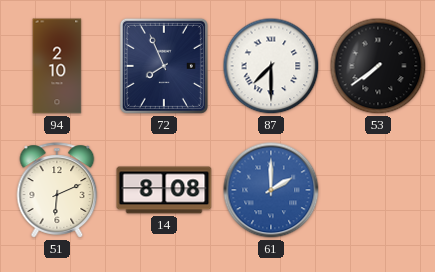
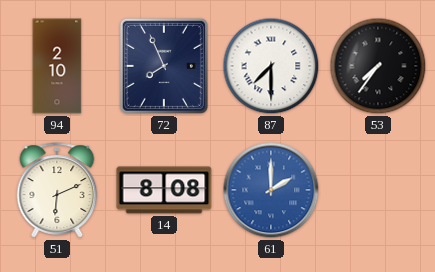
53: 7:39 -> 7:36 (378, 66)
